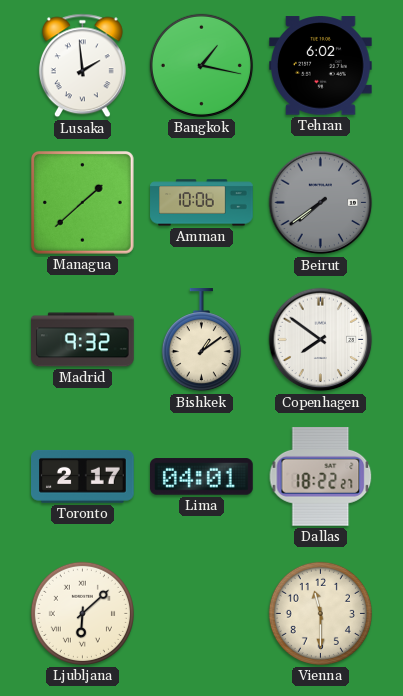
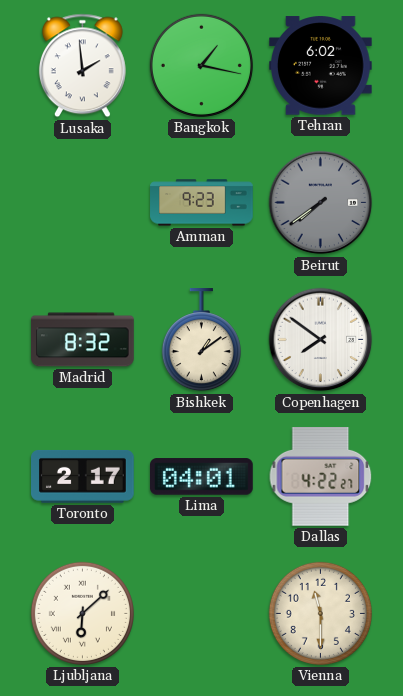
Managua: 1:38 -> none (83, 203)
Amman: 10:06 -> 9:23 (202, 203)
Madrid: 9:32 -> 8:32 (83, 340)
Dallas: 18:22 -> 4:22 (321, 477)
